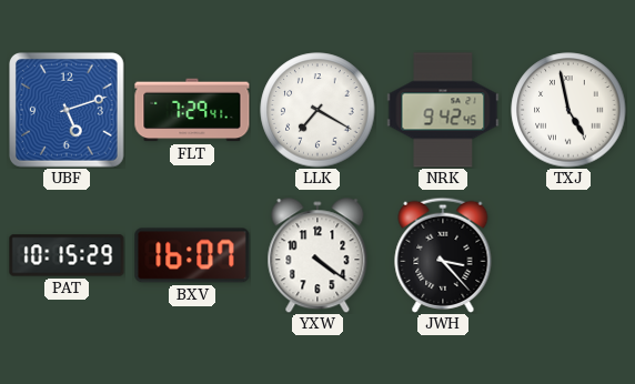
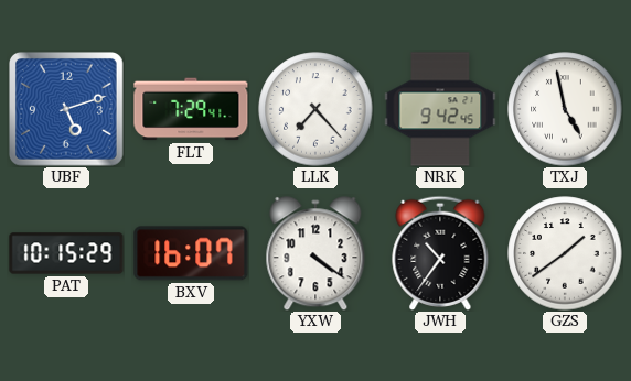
LLK: 7:20 -> 7:23 (315, 109)
JWH: 3:23 -> 10:36 (440, 253)
GZS: none -> 1:39 (565, 253)
